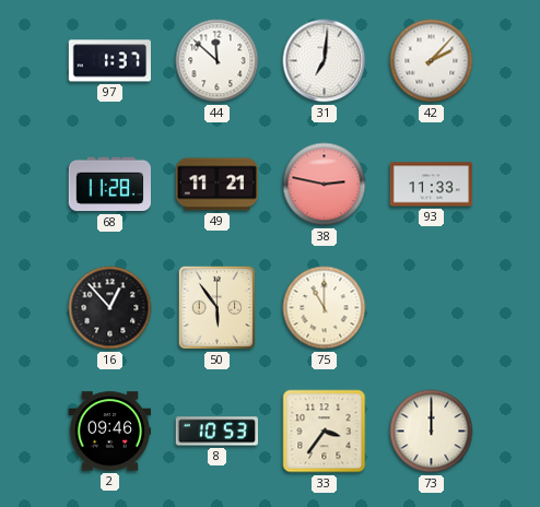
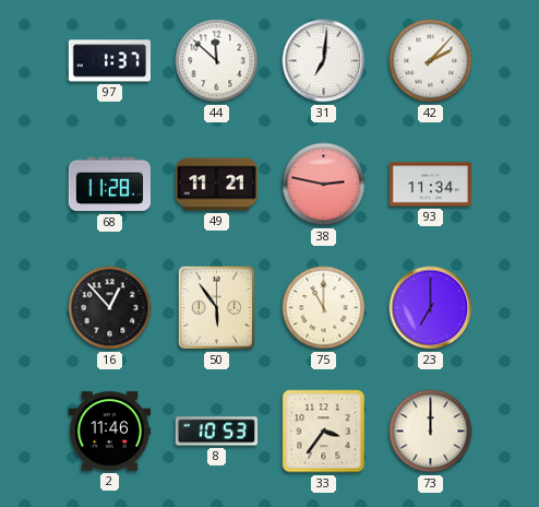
93: 11:33 -> 11:34 (431, 185)
23: none -> 7:00 (431, 308)
2: 09:46 -> 11:46 (110, 432)
